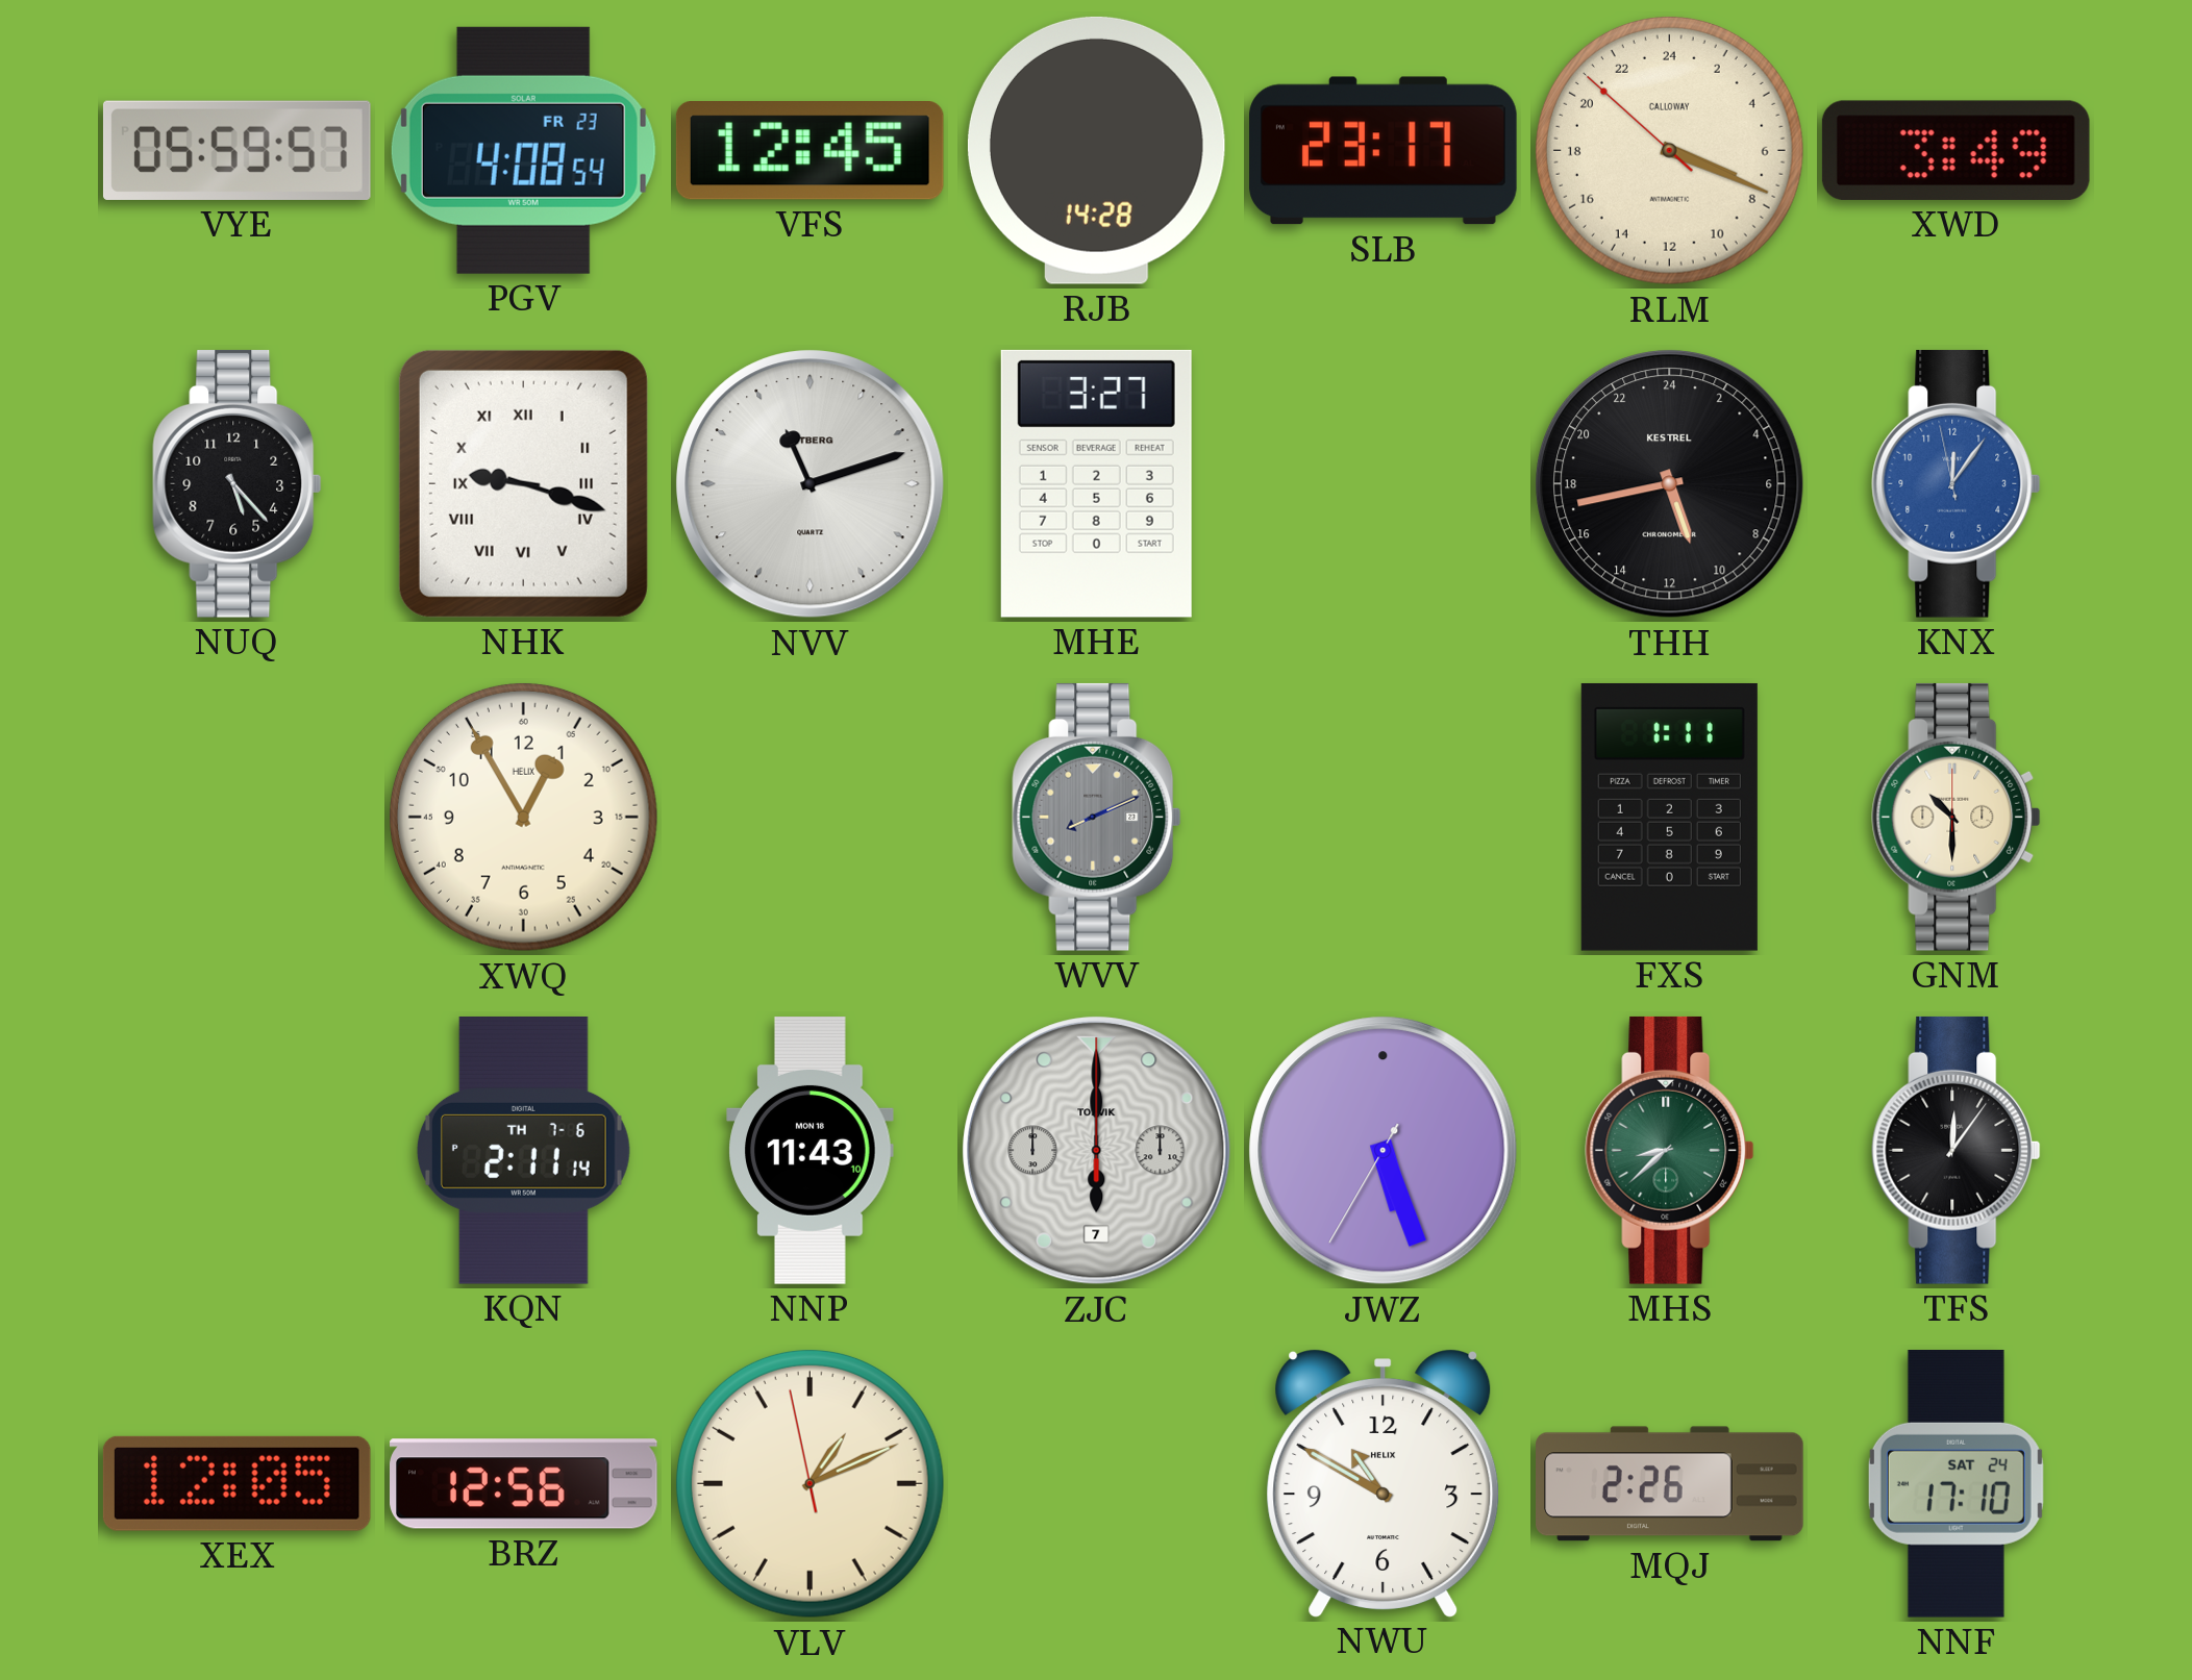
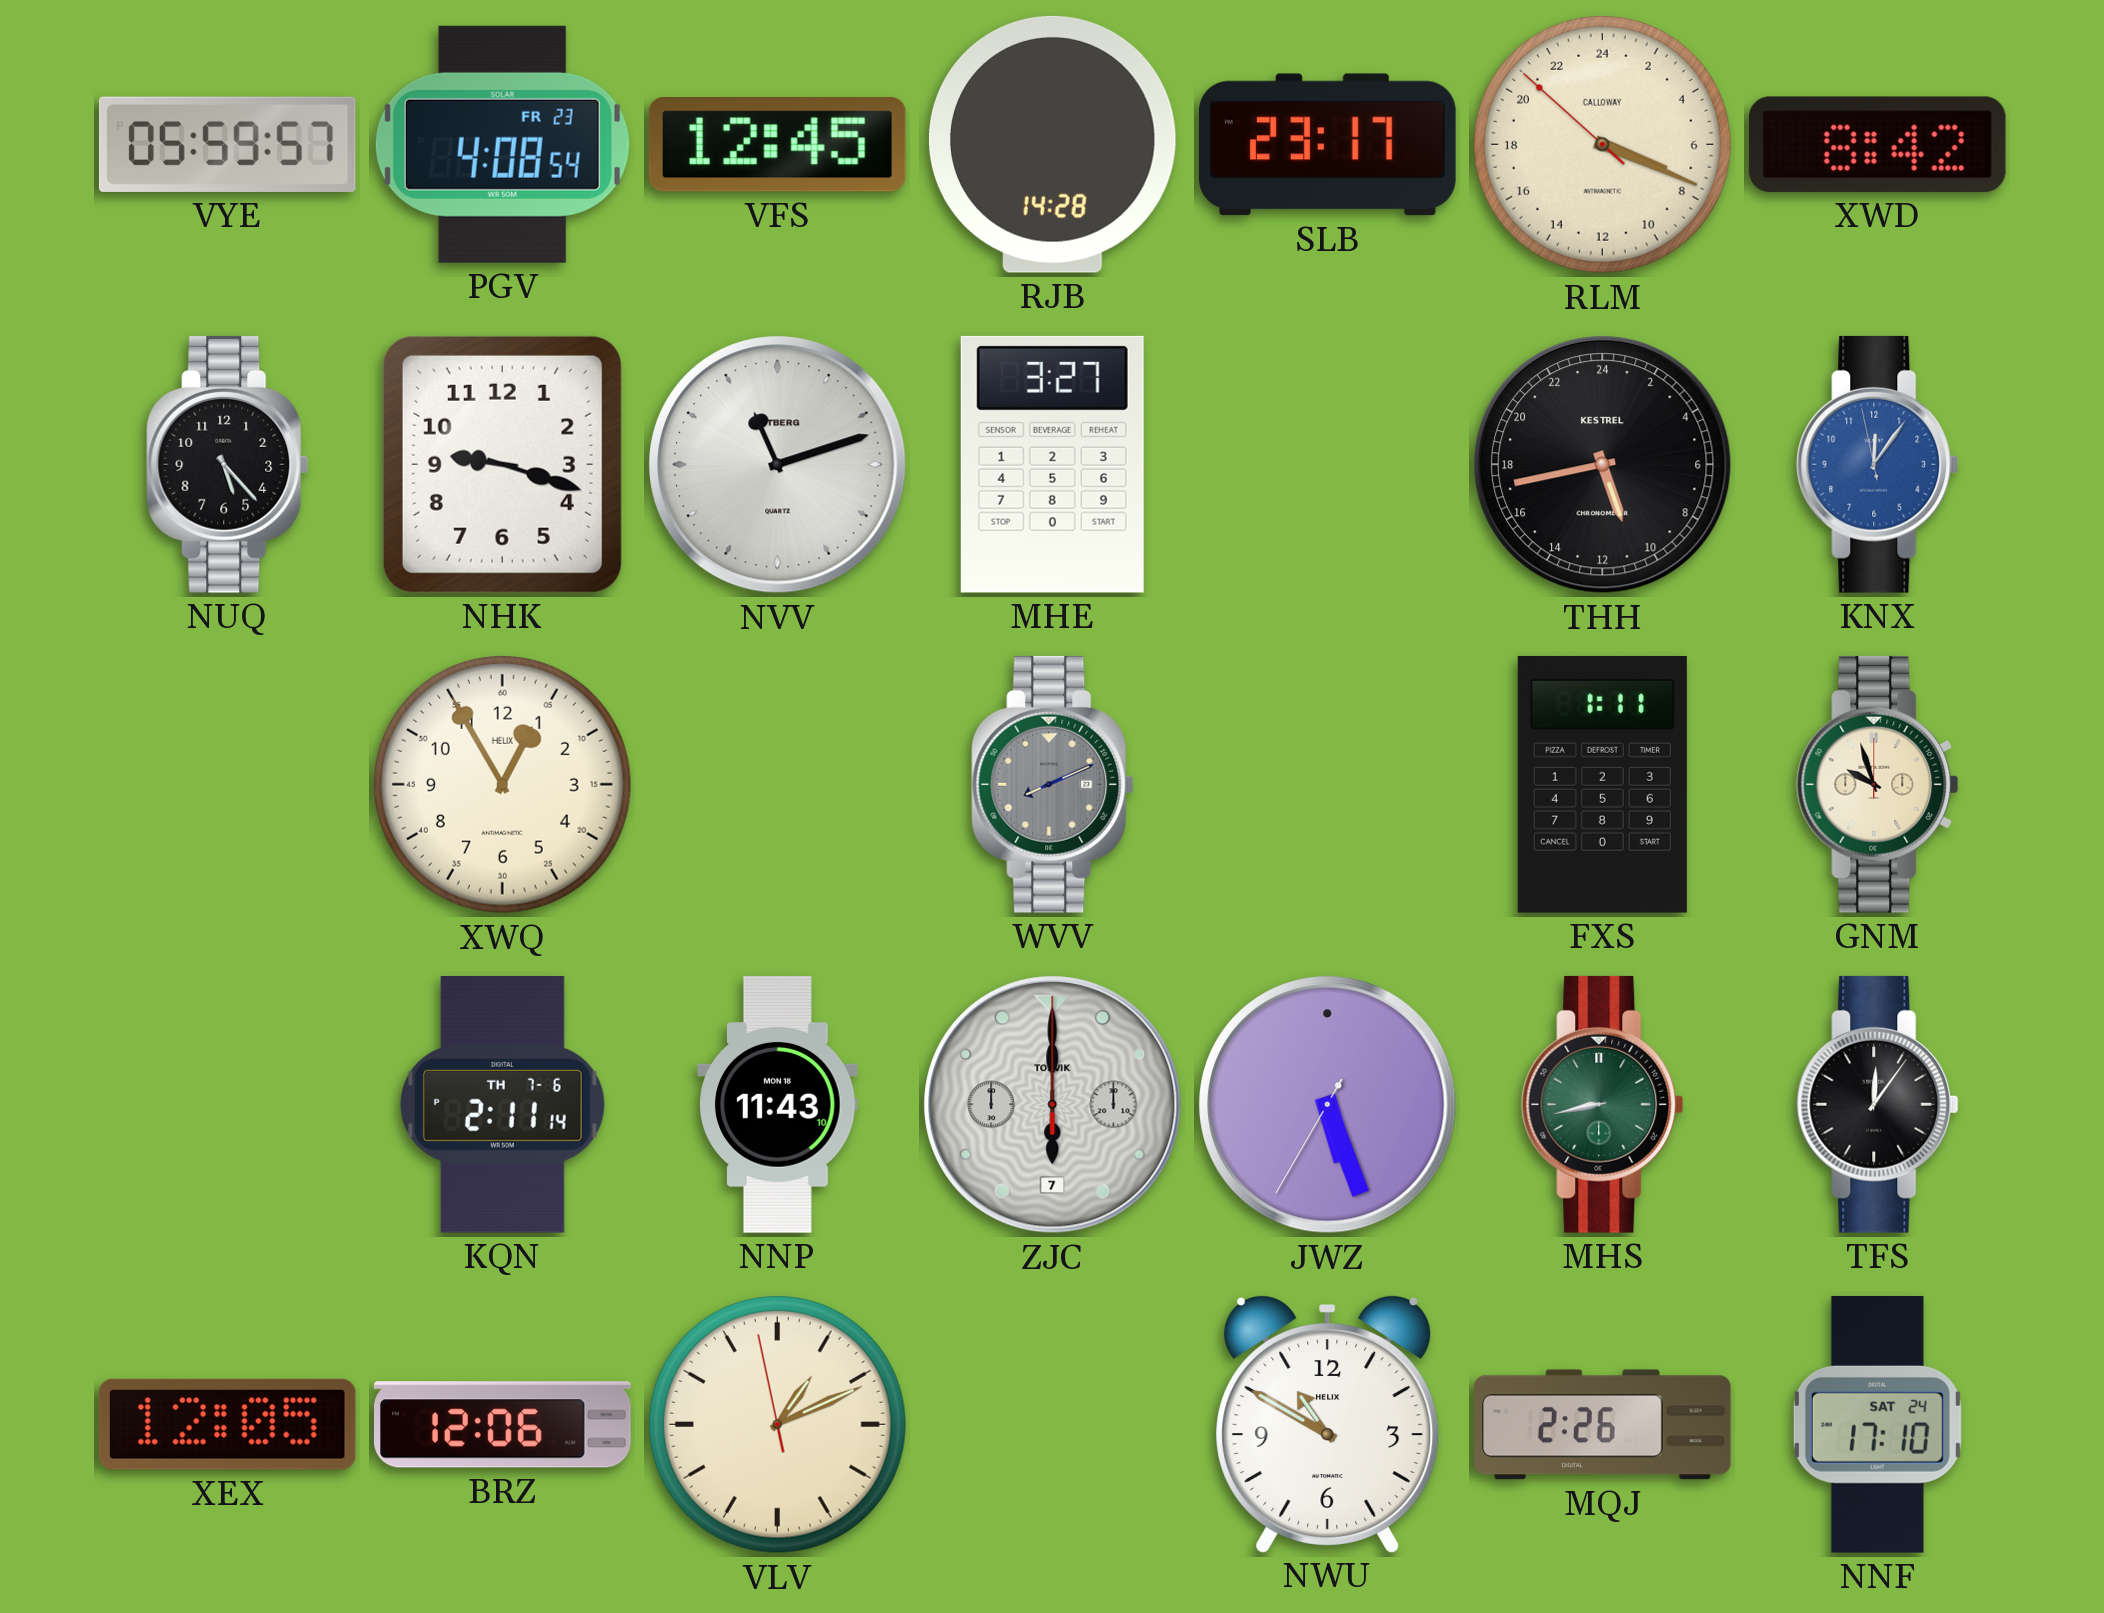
XWD: 3:49 -> 8:42 (1877, 144)
NHK numerals: Roman -> Arabic (502, 464)
GNM: 10:30 -> 9:57 (1878, 784)
MHS: 8:38 -> 8:43 (1603, 1104)
BRZ: 12:56 -> 12:06 (503, 1425)
